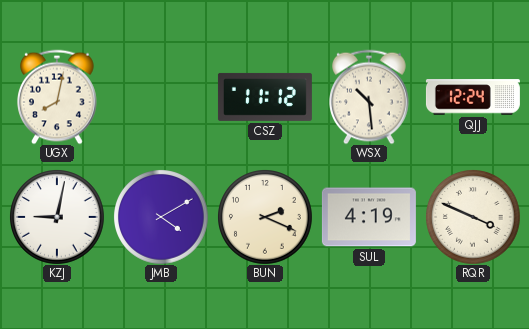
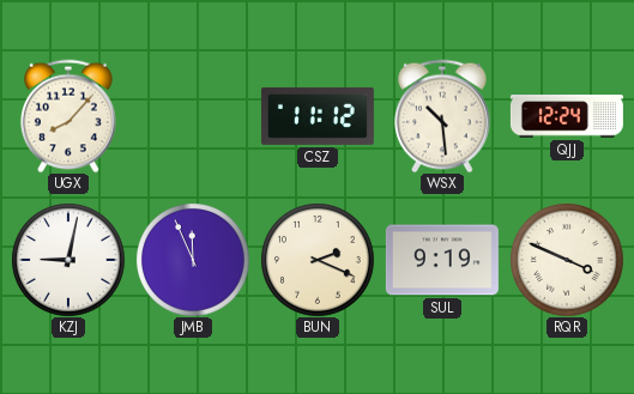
UGX: 8:02 -> 8:07 (70, 116)
JMB: 4:10 -> 11:56 (193, 260)
SUL: 4:19 -> 9:19 (442, 260)
